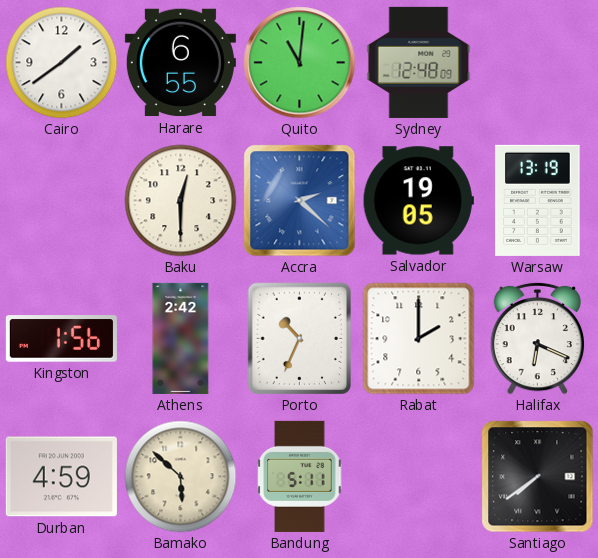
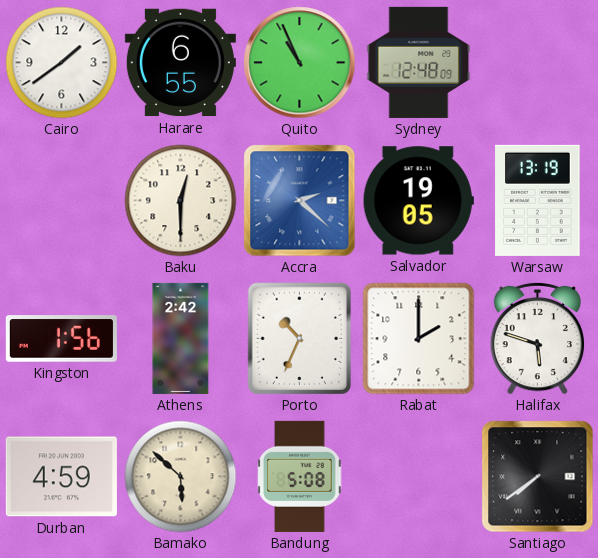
Quito: 11:01 -> 10:56 (300, 63)
Halifax: 6:19 -> 5:48 (538, 338)
Bandung: 5:11 -> 5:08 (300, 476)
